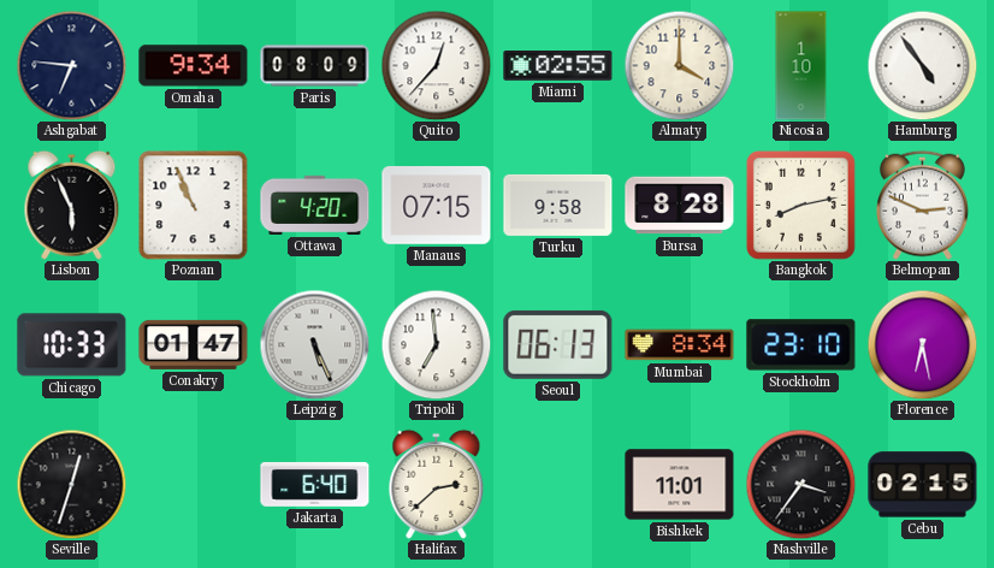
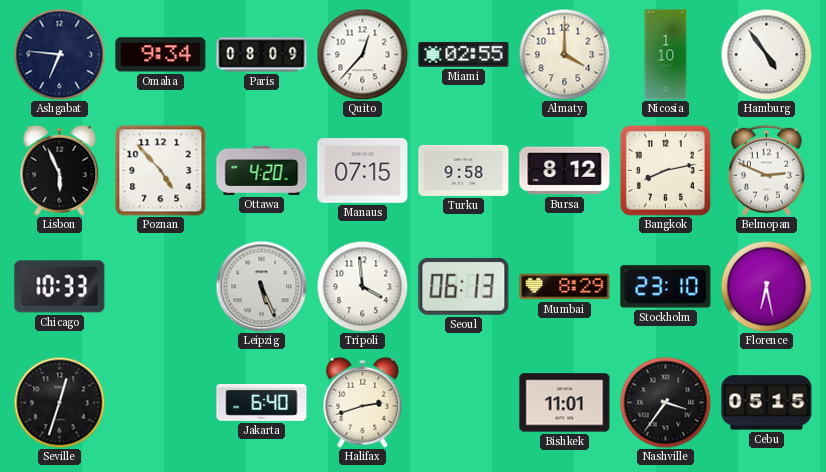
Poznan: 10:56 -> 4:53 (161, 171)
Bursa: 8:28 -> 8:12 (565, 171)
Conakry: 01:47 -> none (194, 344)
Tripoli: 6:59 -> 3:59 (362, 286)
Mumbai: 8:34 -> 8:29 (565, 287)
Halifax: 2:38 -> 2:42 (363, 402)
Cebu: 02:15 -> 05:15 (767, 403)
